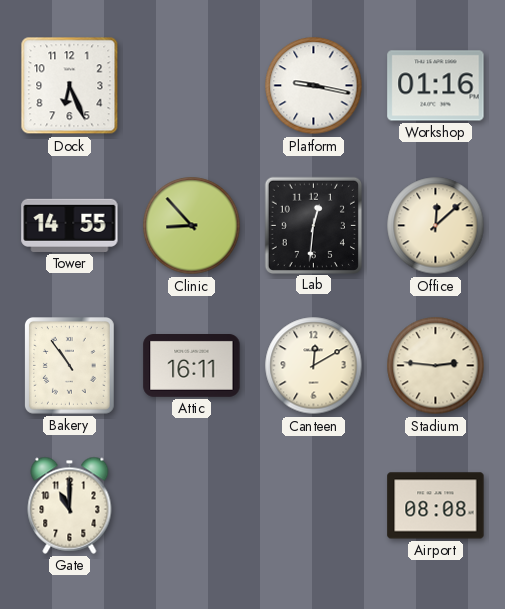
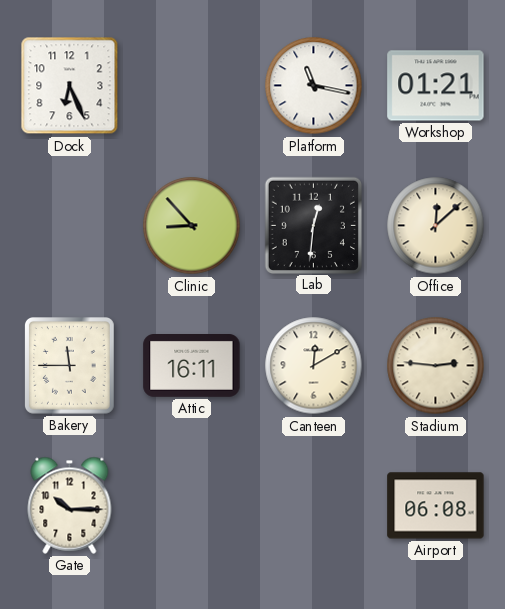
Platform: 9:17 -> 11:17 (314, 86)
Workshop: 01:16 -> 01:21 (436, 86)
Tower: 14:55 -> none (70, 225)
Bakery: 10:54 -> 11:45 (70, 366)
Gate: 11:00 -> 10:15 (70, 505)
Airport: 08:08 -> 06:08 (436, 506)
